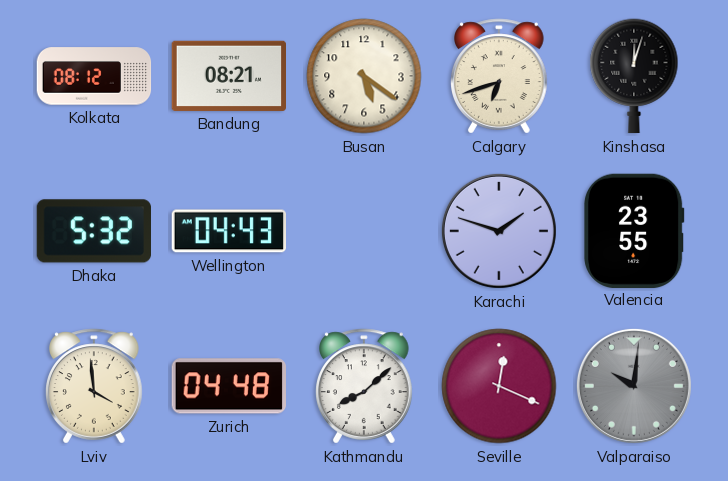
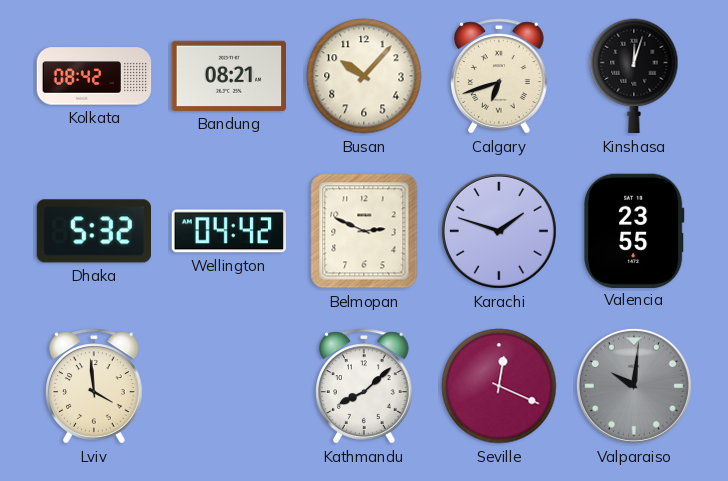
Kolkata: 08:12 -> 08:42 (94, 76)
Busan: 5:21 -> 10:07 (364, 76)
Wellington: 04:43 -> 04:42 (228, 231)
Belmopan: none -> 2:49 (364, 231)
Zurich: 04:48 -> none (229, 386)
